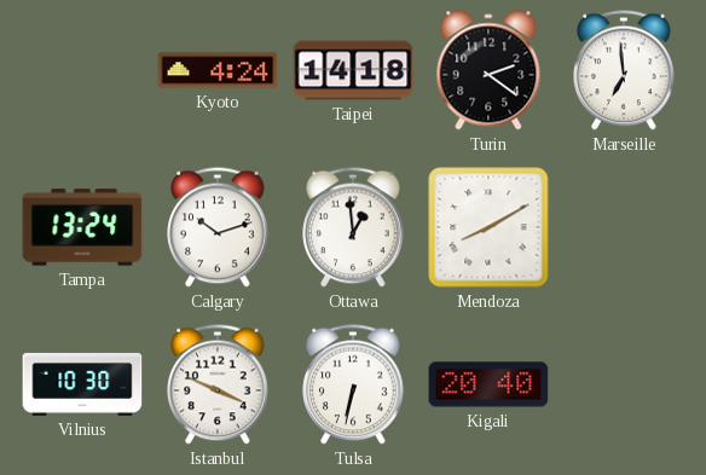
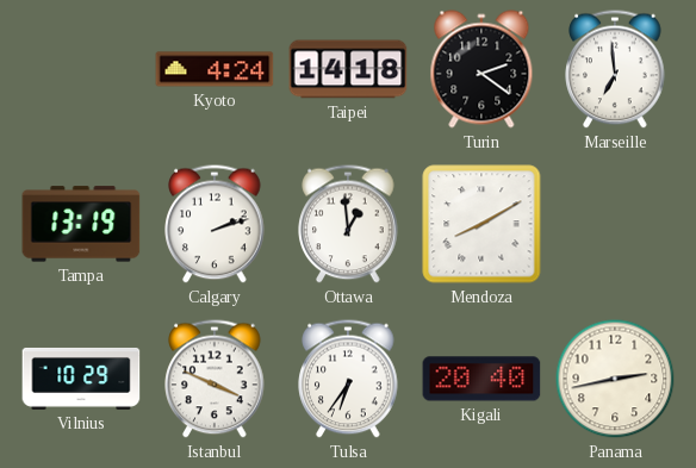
Tampa: 13:24 -> 13:19 (81, 224)
Calgary: 10:12 -> 2:12 (215, 224)
Vilnius: 10:30 -> 10:29 (81, 379)
Tulsa: 6:32 -> 6:36 (348, 379)
Panama: none -> 2:43 (615, 379)
